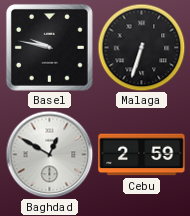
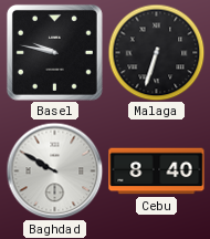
Baghdad: 12:50 -> 9:50 (54, 170)
Cebu: 2:59 -> 8:40 (157, 172)
